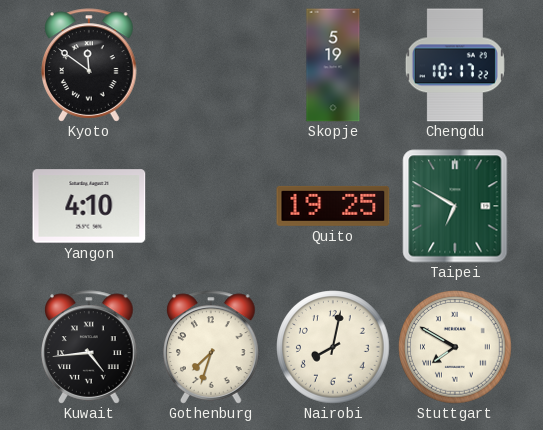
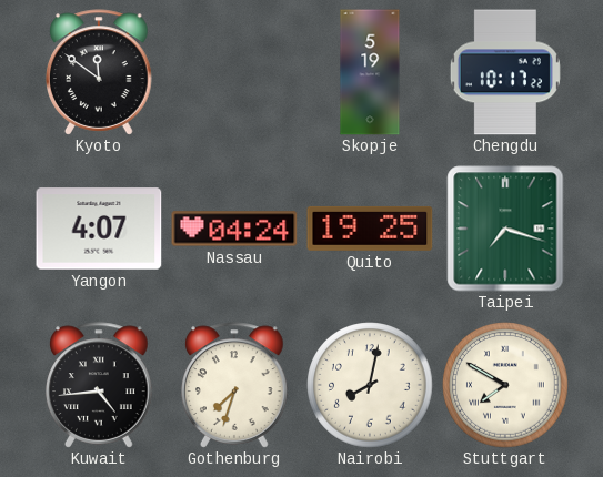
Yangon: 4:10 -> 4:07 (99, 229)
Nassau: none -> 04:24 (234, 229)
Taipei: 6:50 -> 7:18 (505, 229)
